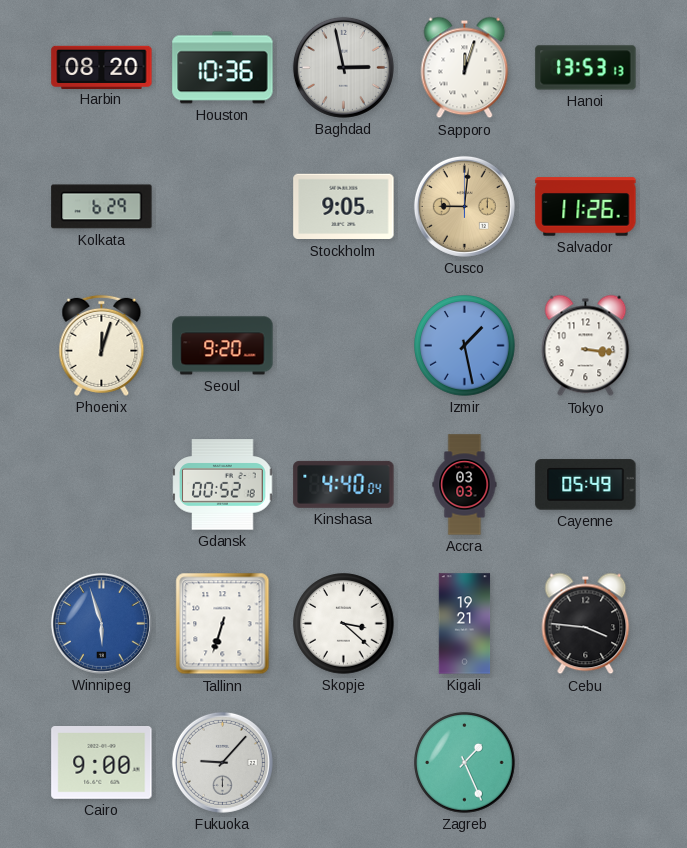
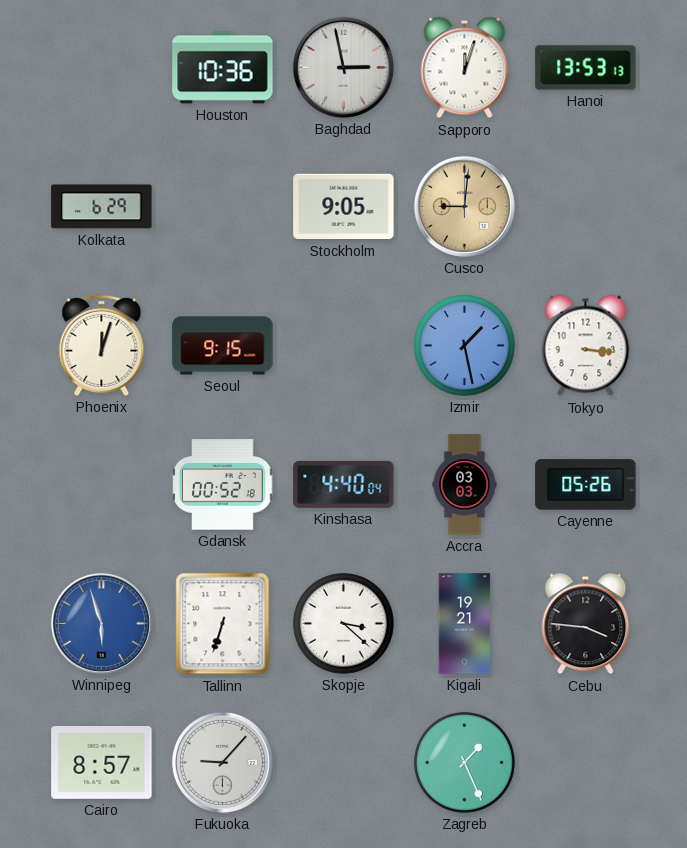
Harbin: 08:20 -> none (102, 67)
Salvador: 11:26 -> none (586, 207)
Seoul: 9:20 -> 9:15 (223, 346)
Cayenne: 05:49 -> 05:26 (586, 485)
Cairo: 9:00 -> 8:57 (102, 763)
